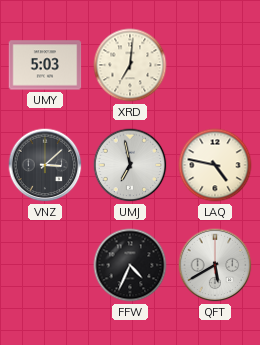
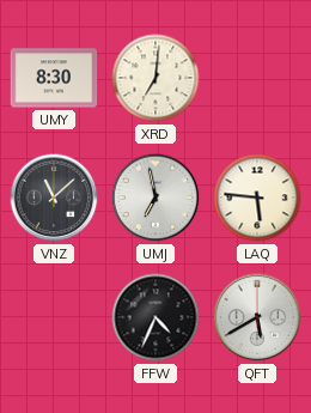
UMY: 5:03 -> 8:30 (54, 78)
VNZ: 3:08 -> 11:08 (54, 198)
LAQ: 4:47 -> 5:46 (257, 198)
